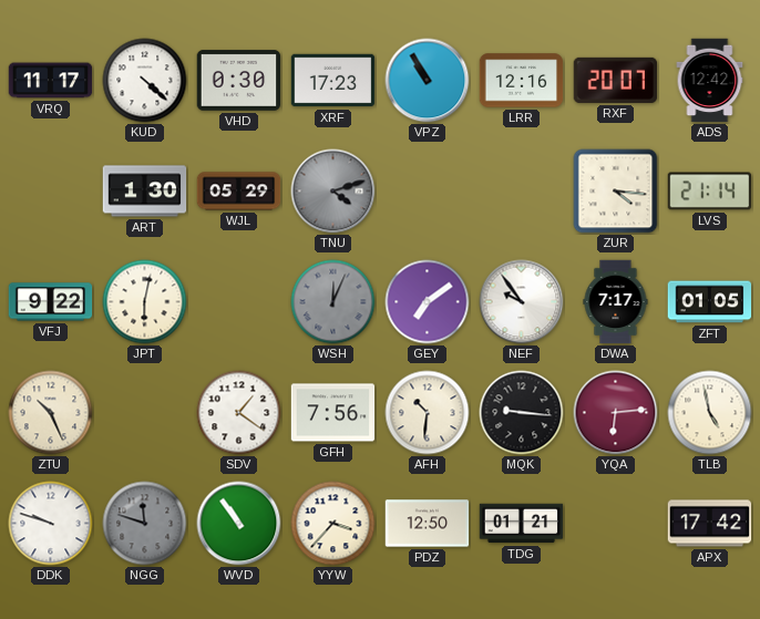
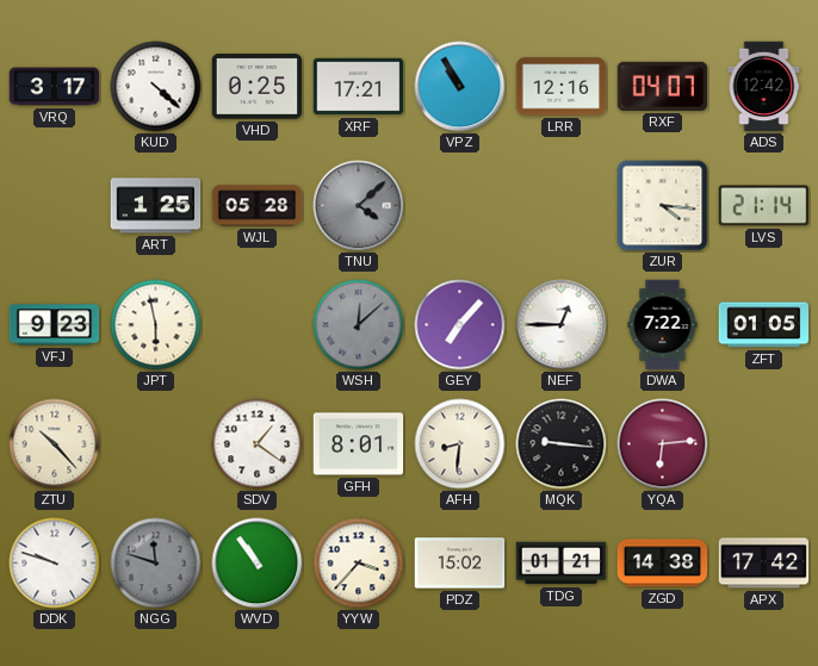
VRQ: 11:17 -> 3:17 (55, 87)
VHD: 0:30 -> 0:25 (258, 87)
XRF: 17:23 -> 17:21 (359, 87)
RXF: 20:07 -> 04:07 (663, 86)
ART: 1:30 -> 1:25 (156, 206)
WJL: 05:29 -> 05:28 (258, 206)
TNU: 4:12 -> 4:08 (359, 206)
VFJ: 9:22 -> 9:23 (55, 325)
JPT: 6:02 -> 5:58 (156, 325)
WSH: 12:04 -> 12:08 (359, 325)
GEY: 7:09 -> 7:07 (460, 325)
NEF: 9:54 -> 12:45 (562, 325)
DWA: 7:17 -> 7:22 (663, 325)
ZTU: 10:26 -> 10:23 (55, 444)
GFH: 7:56 -> 8:01 (359, 444)
AFH: 10:31 -> 8:31 (460, 444)
TLB: 4:58 -> none (710, 413)
PDZ: 12:50 -> 15:02 (460, 564)
ZGD: none -> 14:38 (663, 564)
